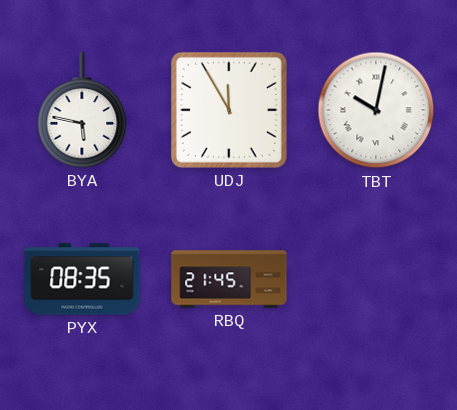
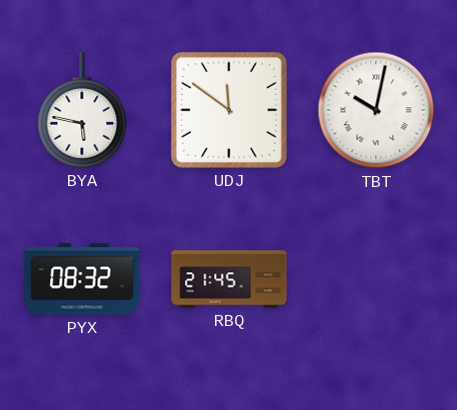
UDJ: 11:55 -> 11:51 (229, 110)
PYX: 08:35 -> 08:32 (82, 279)
